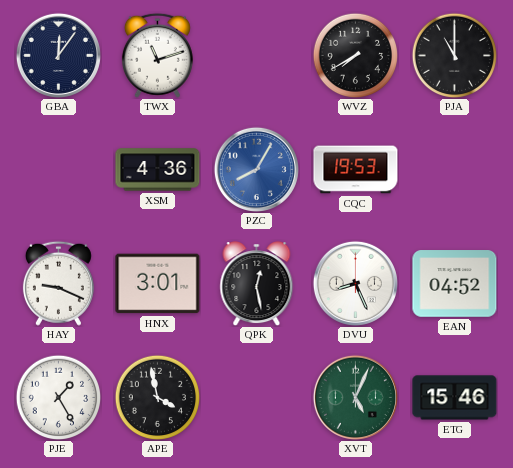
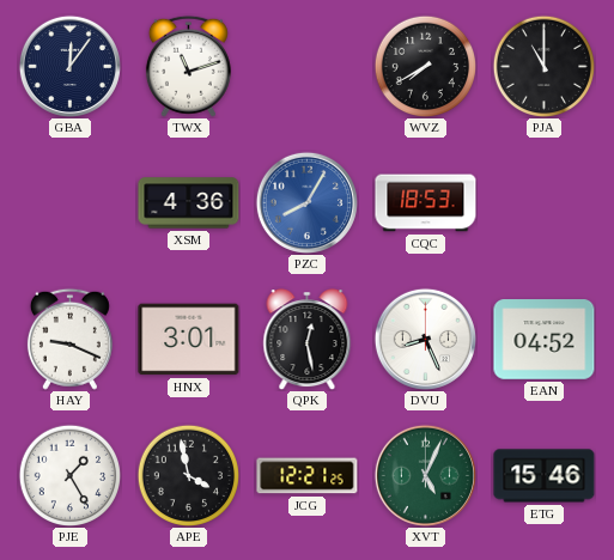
CQC: 19:53 -> 18:53 (426, 203)
JCG: none -> 12:21 (308, 476)
